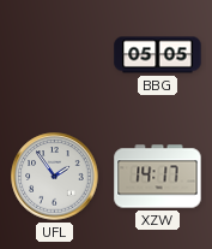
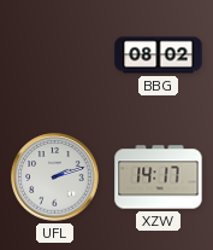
BBG: 05:05 -> 08:02 (159, 56)
UFL: 1:54 -> 2:12 (55, 178)
